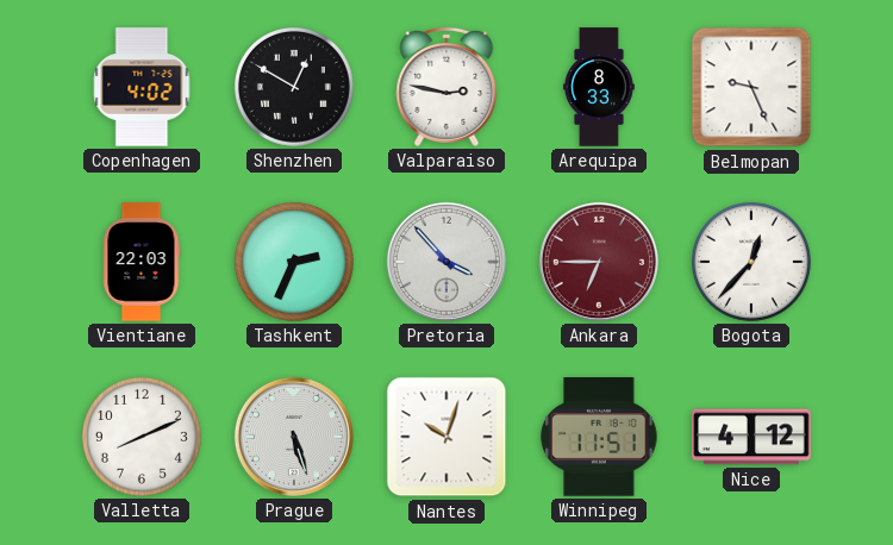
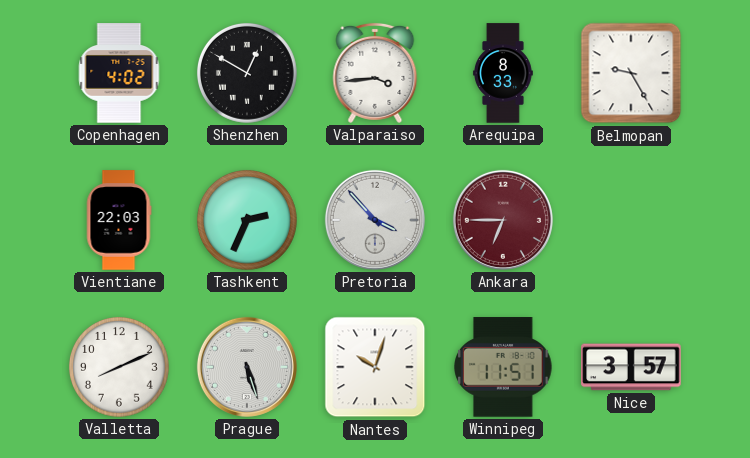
Valparaiso: 2:47 -> 3:44 (375, 73)
Belmopan: 9:26 -> 9:25 (631, 73)
Bogota: 12:37 -> none (751, 262)
Nice: 4:12 -> 3:57 (631, 367)
